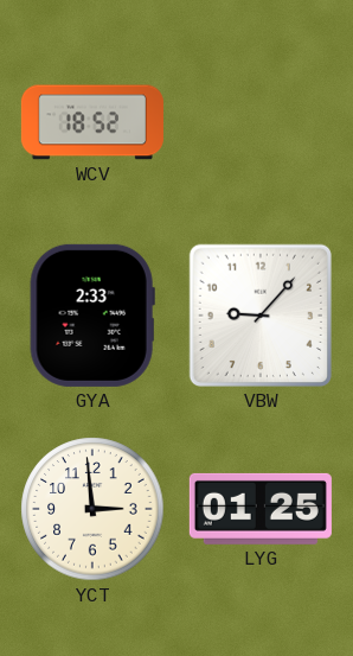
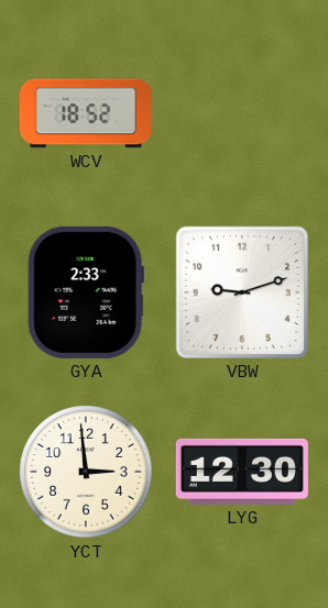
VBW: 9:07 -> 9:12 (242, 292)
LYG: 01:25 -> 12:30 (242, 472)
